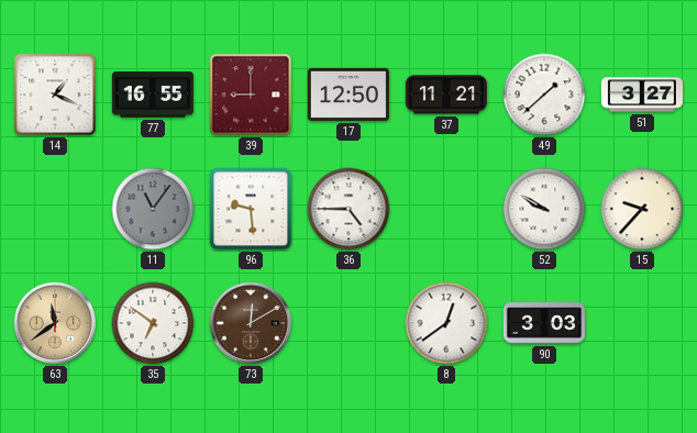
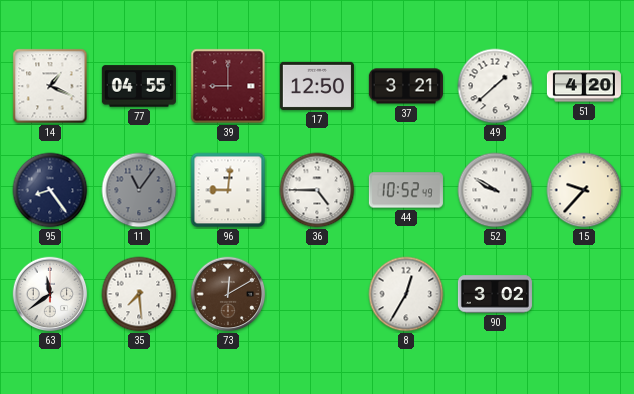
77: 16:55 -> 04:55 (139, 86)
37: 11:21 -> 3:21 (406, 86)
51: 3:27 -> 4:20 (584, 86)
95: none -> 8:24 (50, 190)
96: 9:29 -> 9:01 (228, 190)
44: none -> 10:52 (406, 190)
63 dial: champagne -> white (50, 294)
35: 6:51 -> 7:29 (139, 294)
8: 12:39 -> 12:35 (406, 294)
90: 3:03 -> 3:02 (495, 294)
